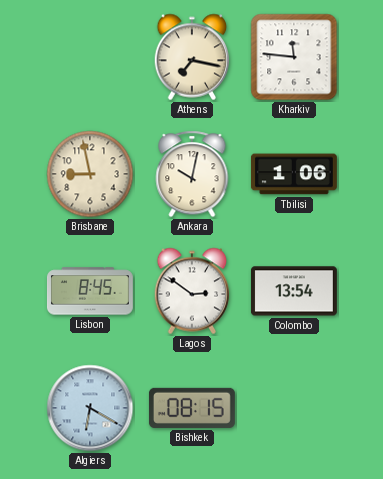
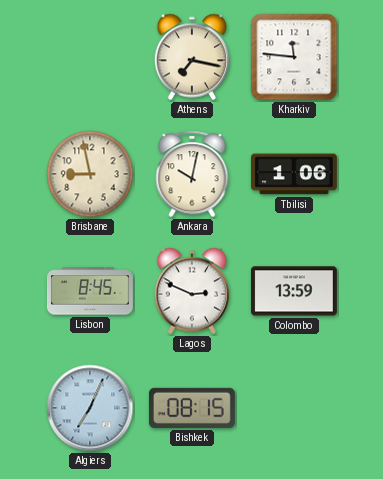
Lagos: 2:51 -> 2:49 (192, 291)
Colombo: 13:54 -> 13:59 (294, 291)
Algiers: 6:20 -> 7:04 (90, 408)
